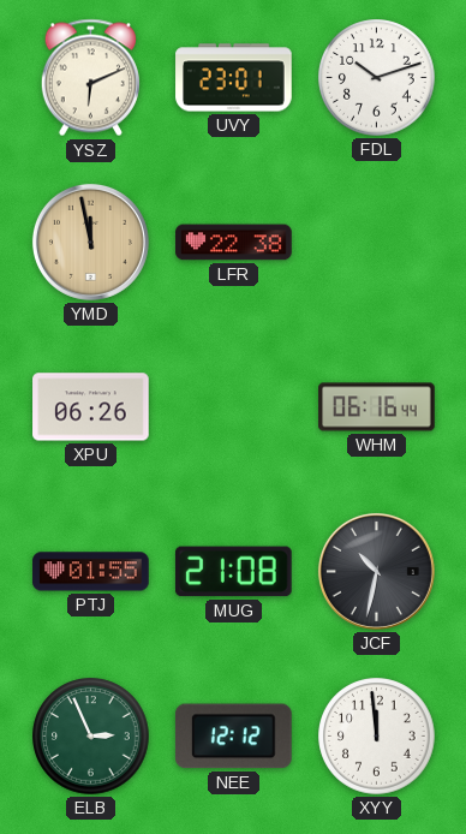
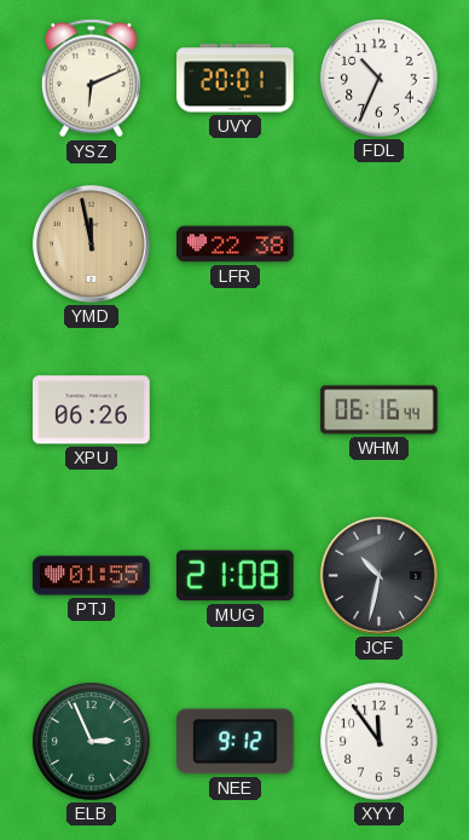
UVY: 23:01 -> 20:01 (236, 79)
FDL: 10:12 -> 10:34 (380, 79)
NEE: 12:12 -> 9:12 (234, 742)
XYY: 11:59 -> 11:54 (380, 742)
